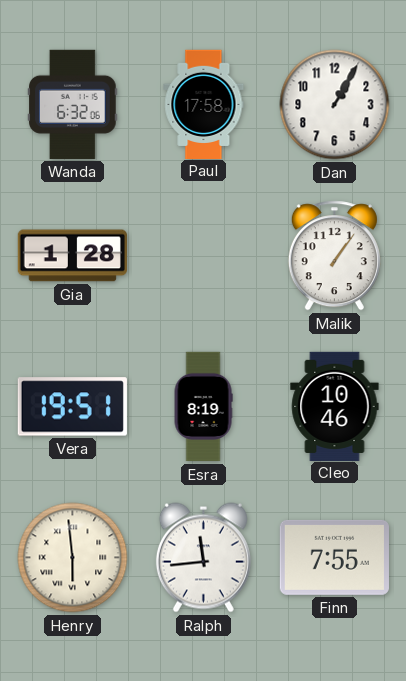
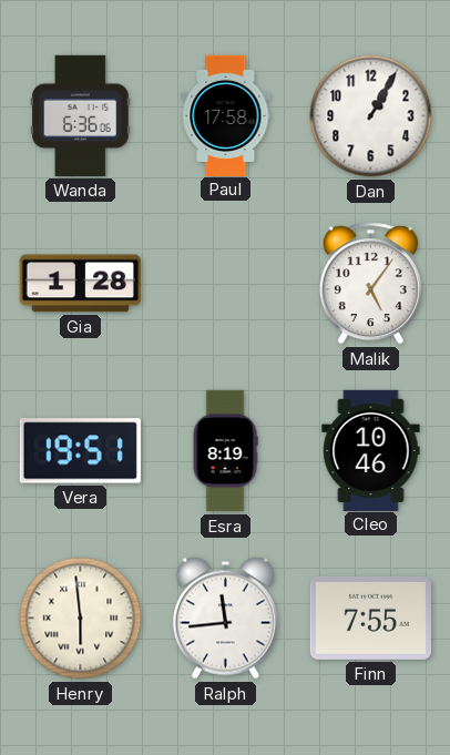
Wanda: 6:32 -> 6:36 (81, 115)
Malik: 1:06 -> 5:06 (370, 284)
